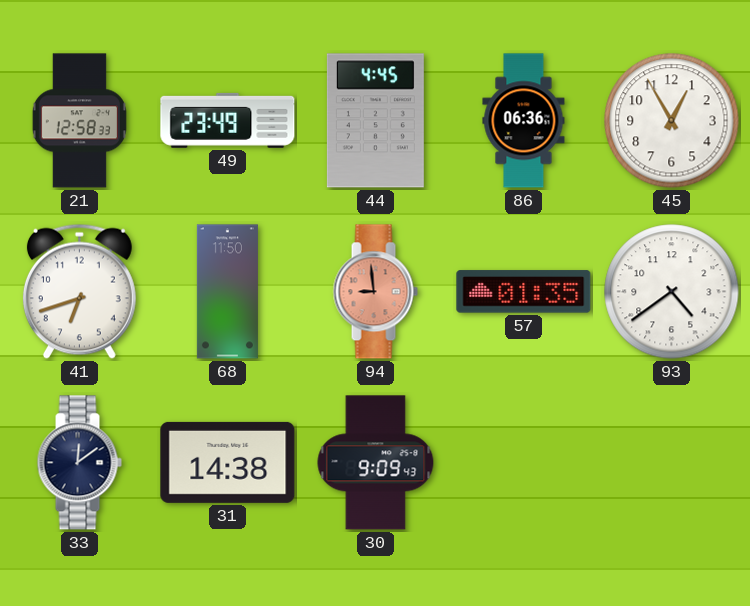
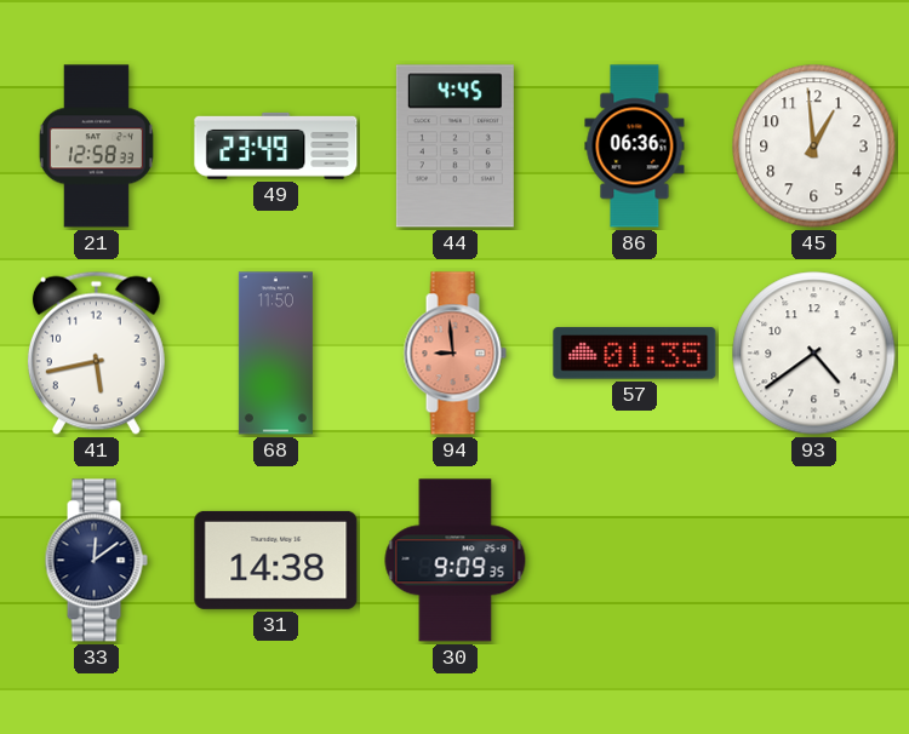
45: 12:55 -> 12:59 (814, 147)
41: 6:42 -> 5:43 (96, 352)
30: 9:09:43 -> 9:09:35 (456, 561)
